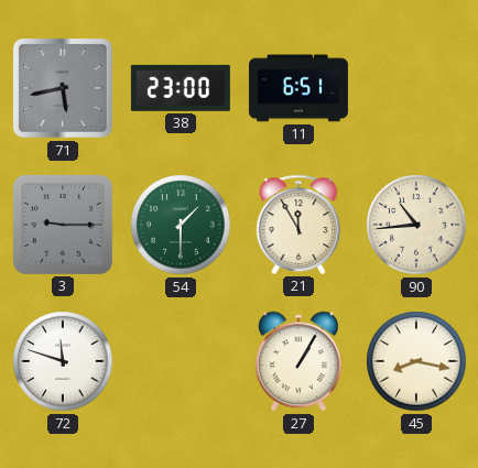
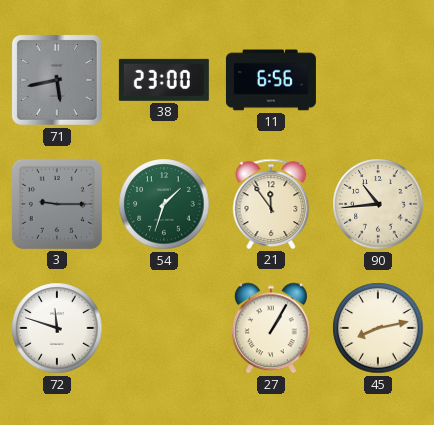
11: 6:51 -> 6:56 (271, 80)
54: 1:30 -> 1:33 (164, 204)
21: 11:55 -> 11:54 (271, 204)
45: 8:17 -> 8:13 (378, 328)
